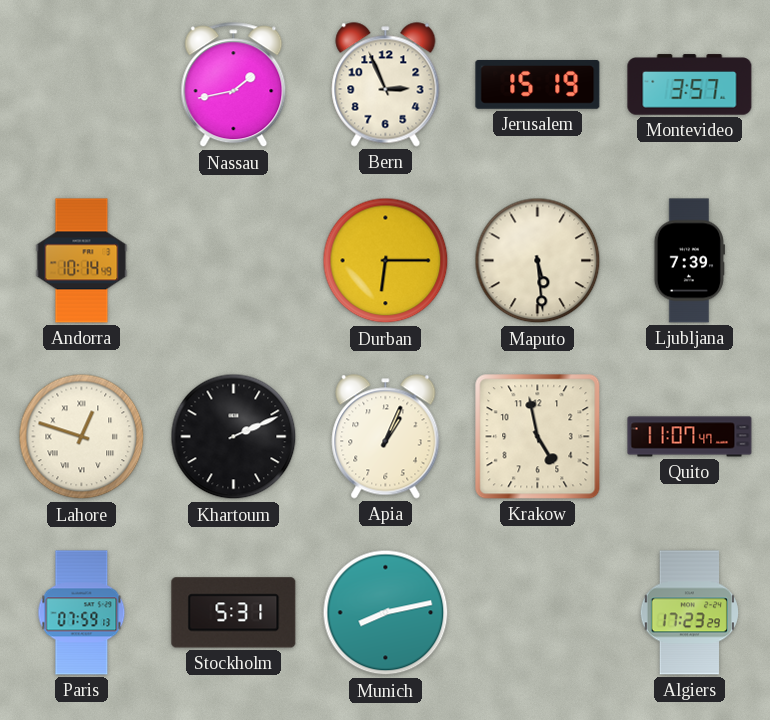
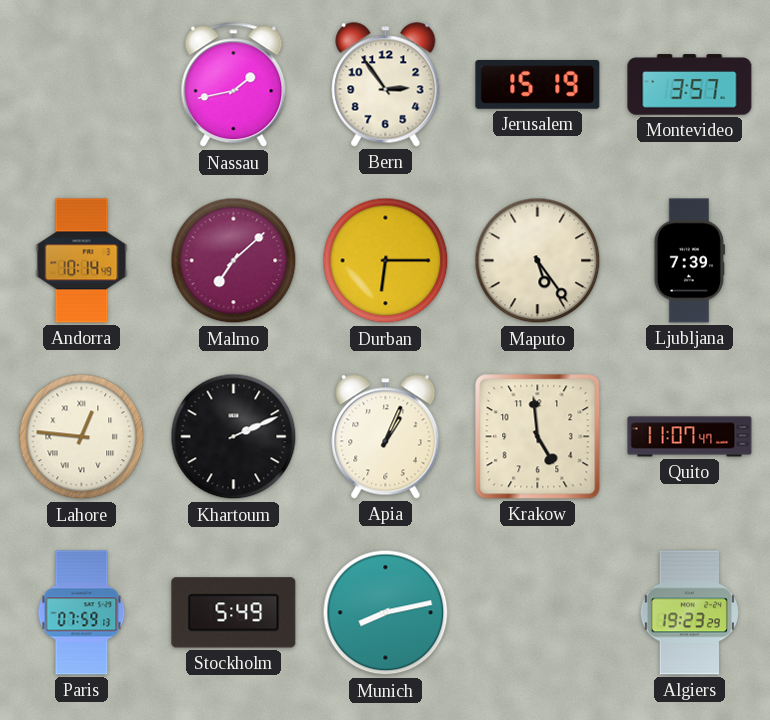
Bern: 2:56 -> 2:54 (386, 85)
Malmo: none -> 7:08 (234, 261)
Maputo: 5:29 -> 5:24 (538, 261)
Lahore: 12:48 -> 12:46 (82, 437)
Krakow: 4:58 -> 4:59 (538, 437)
Stockholm: 5:31 -> 5:49 (234, 613)
Algiers: 17:23 -> 19:23 (689, 613)
